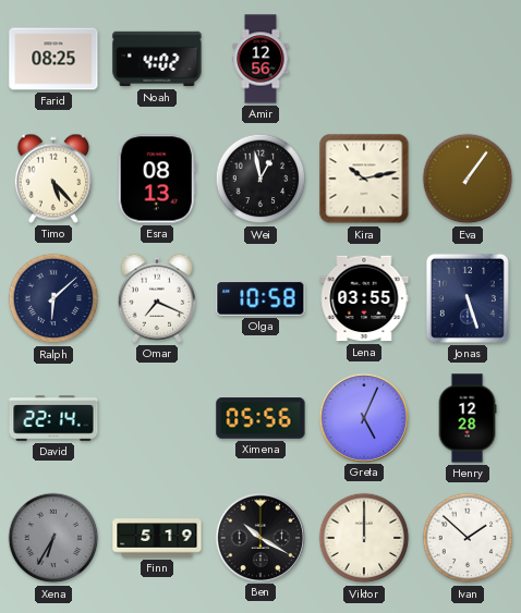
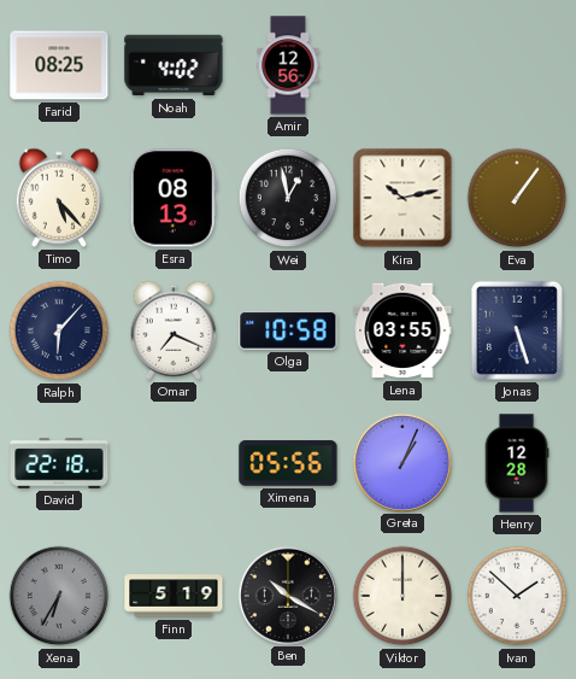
Ralph: 6:08 -> 6:07 (59, 330)
David: 22:14 -> 22:18 (59, 463)
Greta: 5:04 -> 1:04 (401, 462)
